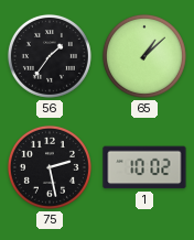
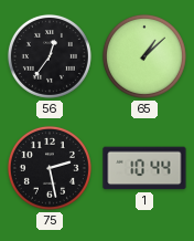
56: 1:36 -> 12:36 (50, 56)
1: 10:02 -> 10:44 (144, 168)
